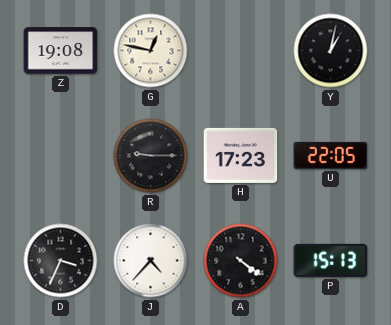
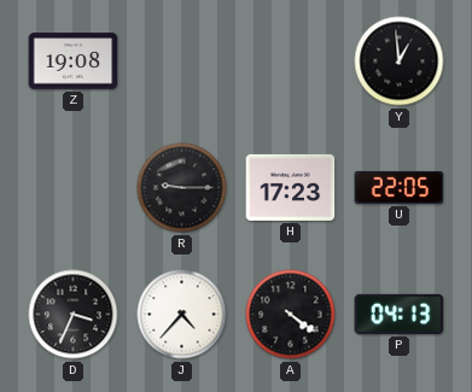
G: 12:47 -> none (151, 51)
Y: 1:02 -> 12:59 (400, 62)
P: 15:13 -> 04:13 (400, 314)
